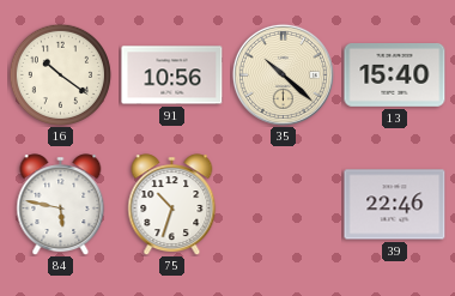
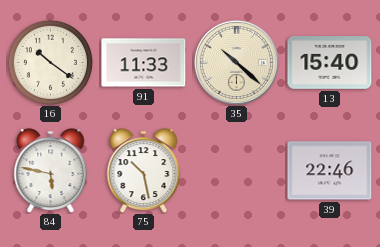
91: 10:56 -> 11:33 (144, 63)
75: 10:33 -> 10:28 (144, 171)
